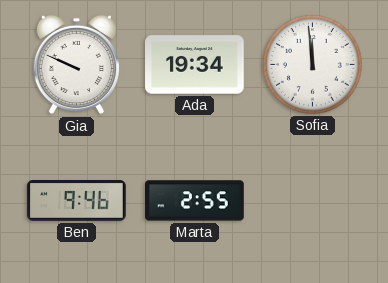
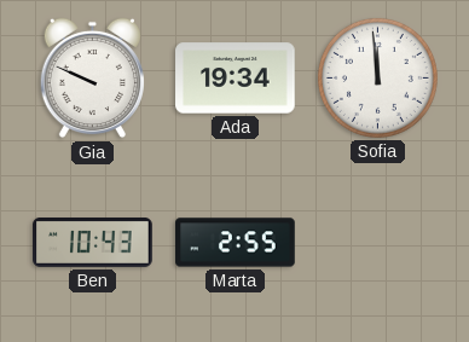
Ben: 9:46 -> 10:43 (93, 243)
